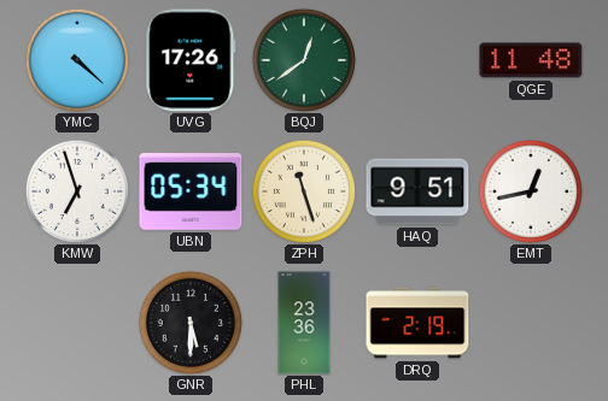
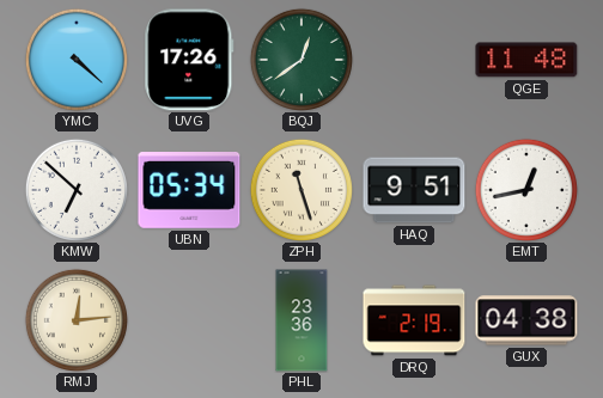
KMW: 6:57 -> 6:52 (77, 190)
RMJ: none -> 12:14 (77, 320)
GNR: 5:30 -> none (191, 323)
GUX: none -> 04:38 (526, 320)
